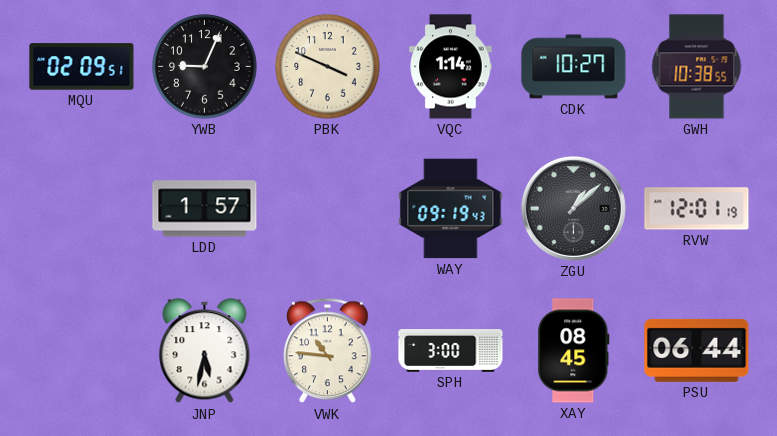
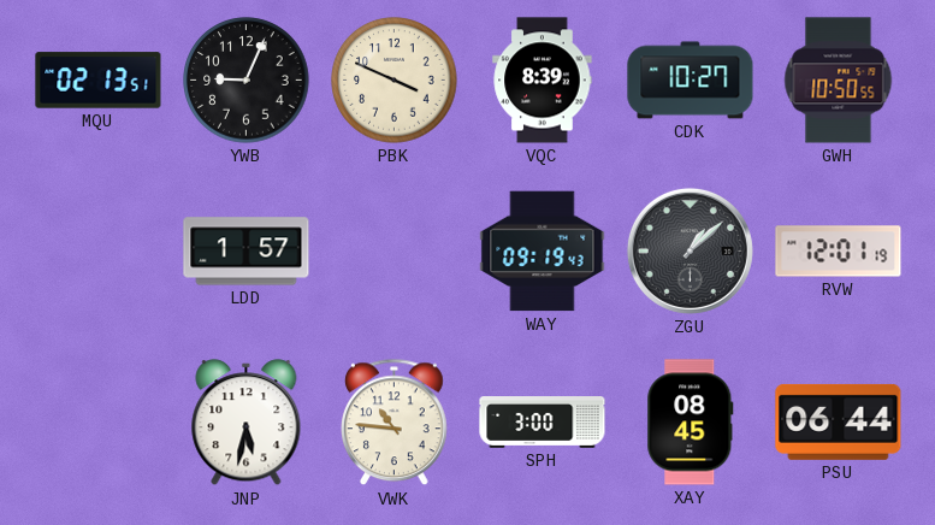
MQU: 02:09 -> 02:13 (99, 81)
VQC: 1:14 -> 8:39 (543, 81)
GWH: 10:38 -> 10:50 (839, 81)
